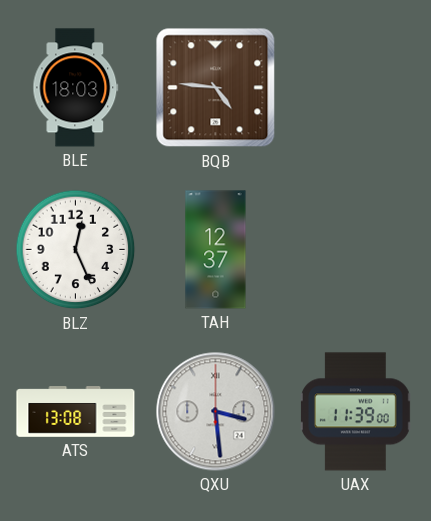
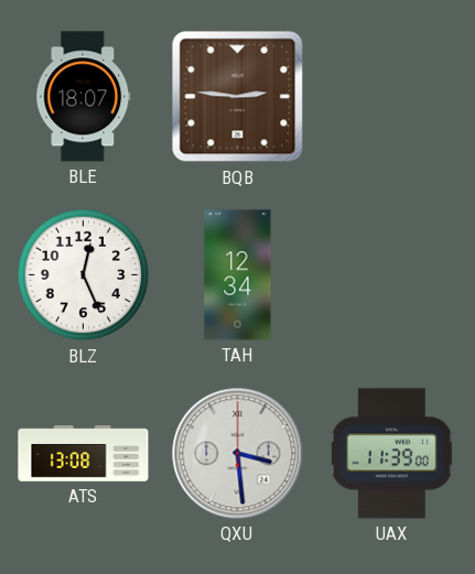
BLE: 18:03 -> 18:07 (84, 97)
BQB: 4:46 -> 2:46 (238, 97)
TAH: 12:37 -> 12:34 (238, 275)
